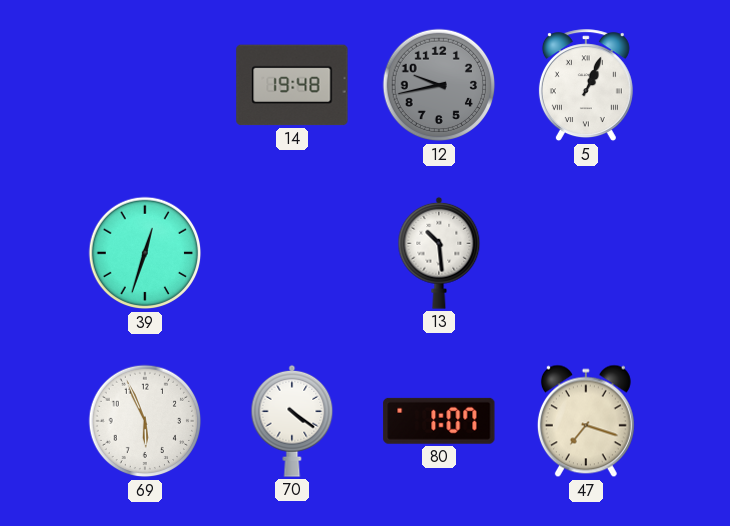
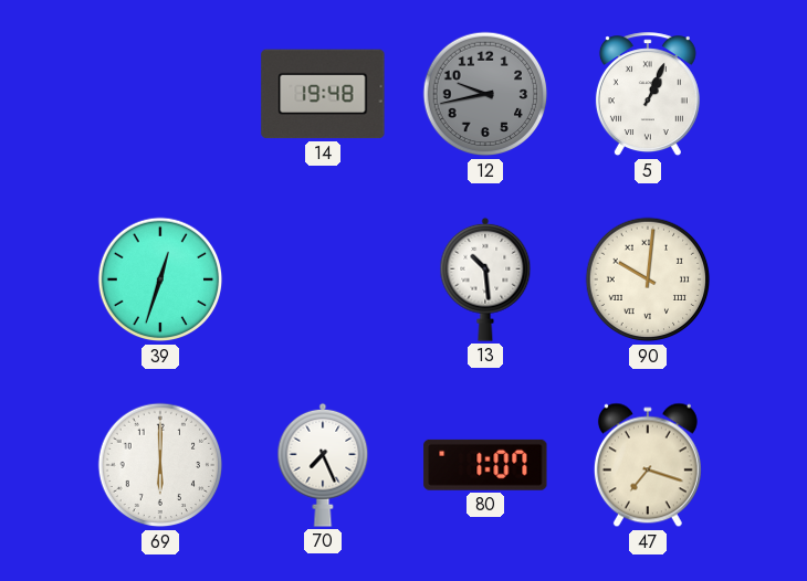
90: none -> 10:01 (648, 279)
69: 5:56 -> 6:00 (160, 465)
70: 4:21 -> 7:26 (323, 465)
